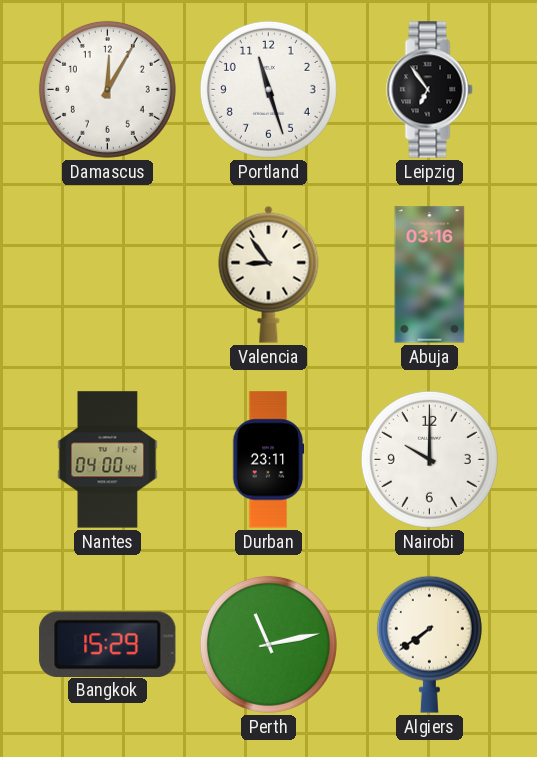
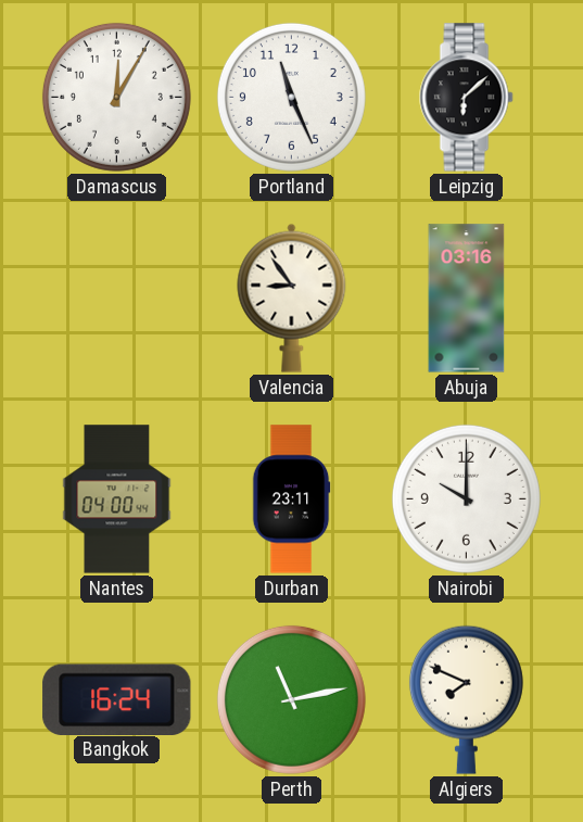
Portland: 11:27 -> 11:26 (291, 97)
Leipzig: 6:54 -> 6:08 (467, 98)
Bangkok: 15:29 -> 16:24 (117, 699)
Algiers: 7:39 -> 7:49 (466, 699)
